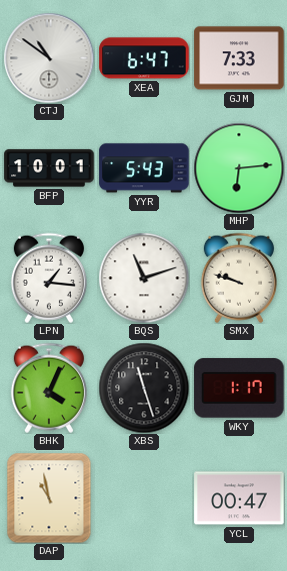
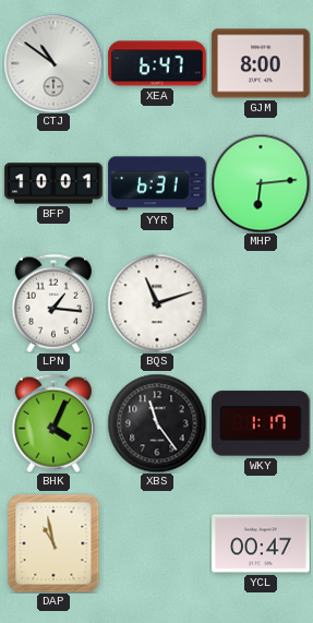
GJM: 7:33 -> 8:00 (261, 63)
YYR: 5:43 -> 6:31 (157, 183)
SMX: 9:48 -> none (239, 278)
XBS: 11:27 -> 11:24 (157, 423)
